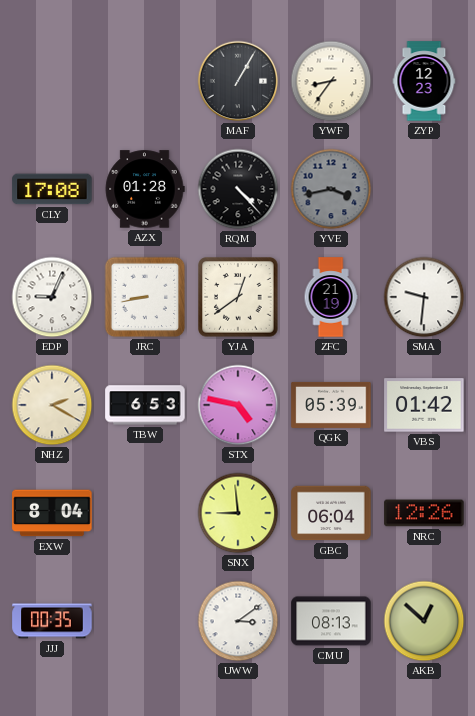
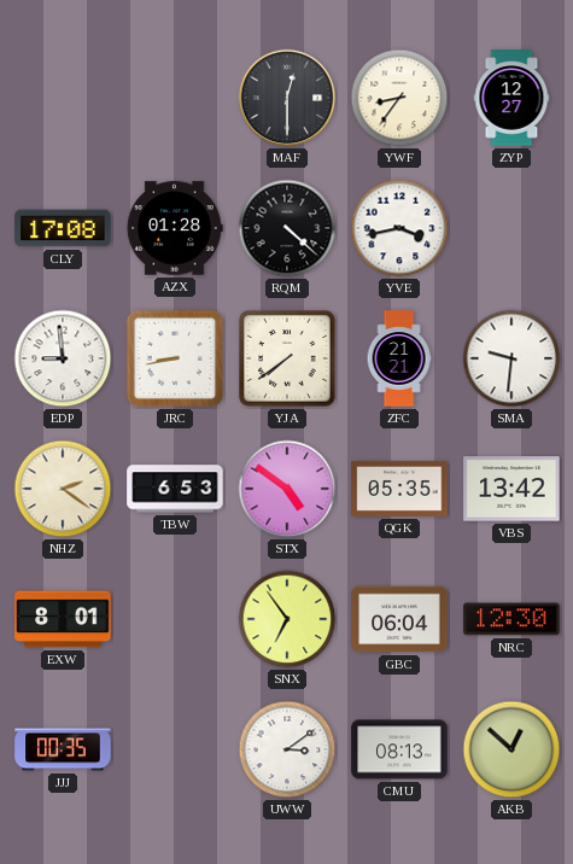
MAF: 1:05 -> 12:30 (287, 98)
ZYP: 12:23 -> 12:27 (511, 98)
RQM: 4:23 -> 4:22 (287, 228)
YVE dial: grey -> white (399, 228)
EDP: 9:04 -> 8:59 (63, 358)
YJA: 12:39 -> 7:39 (287, 358)
ZFC: 21:19 -> 21:21 (399, 358)
NHZ: 2:20 -> 2:21 (63, 489)
STX: 4:47 -> 4:51 (287, 489)
QGK: 05:39 -> 05:35 (399, 489)
VBS: 01:42 -> 13:42 (511, 489)
EXW: 8:04 -> 8:01 (63, 619)
SNX: 8:59 -> 6:54 (287, 619)
NRC: 12:26 -> 12:30 (511, 619)
